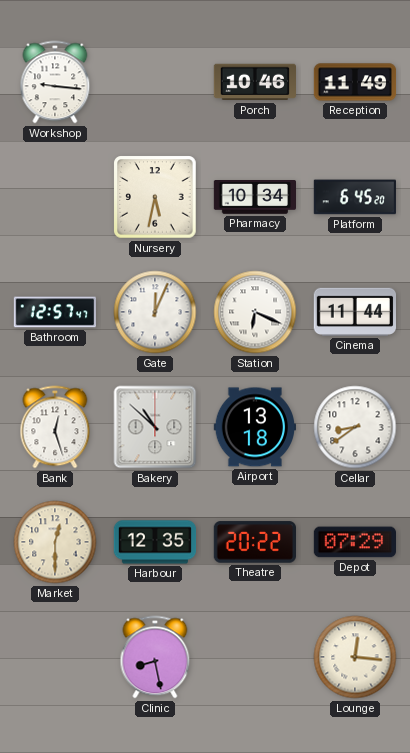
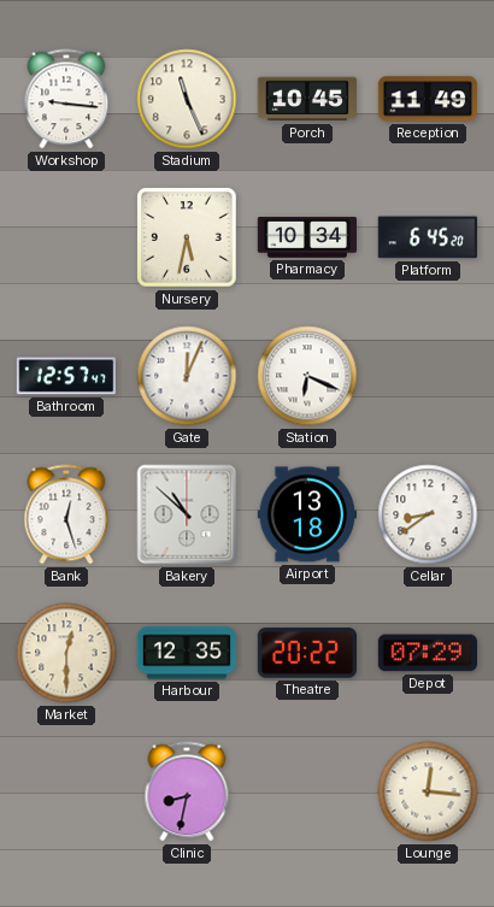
Stadium: none -> 11:26 (187, 99)
Porch: 10:46 -> 10:45 (306, 99)
Cinema: 11:44 -> none (354, 312)
Clinic: 8:28 -> 8:32 (187, 791)
